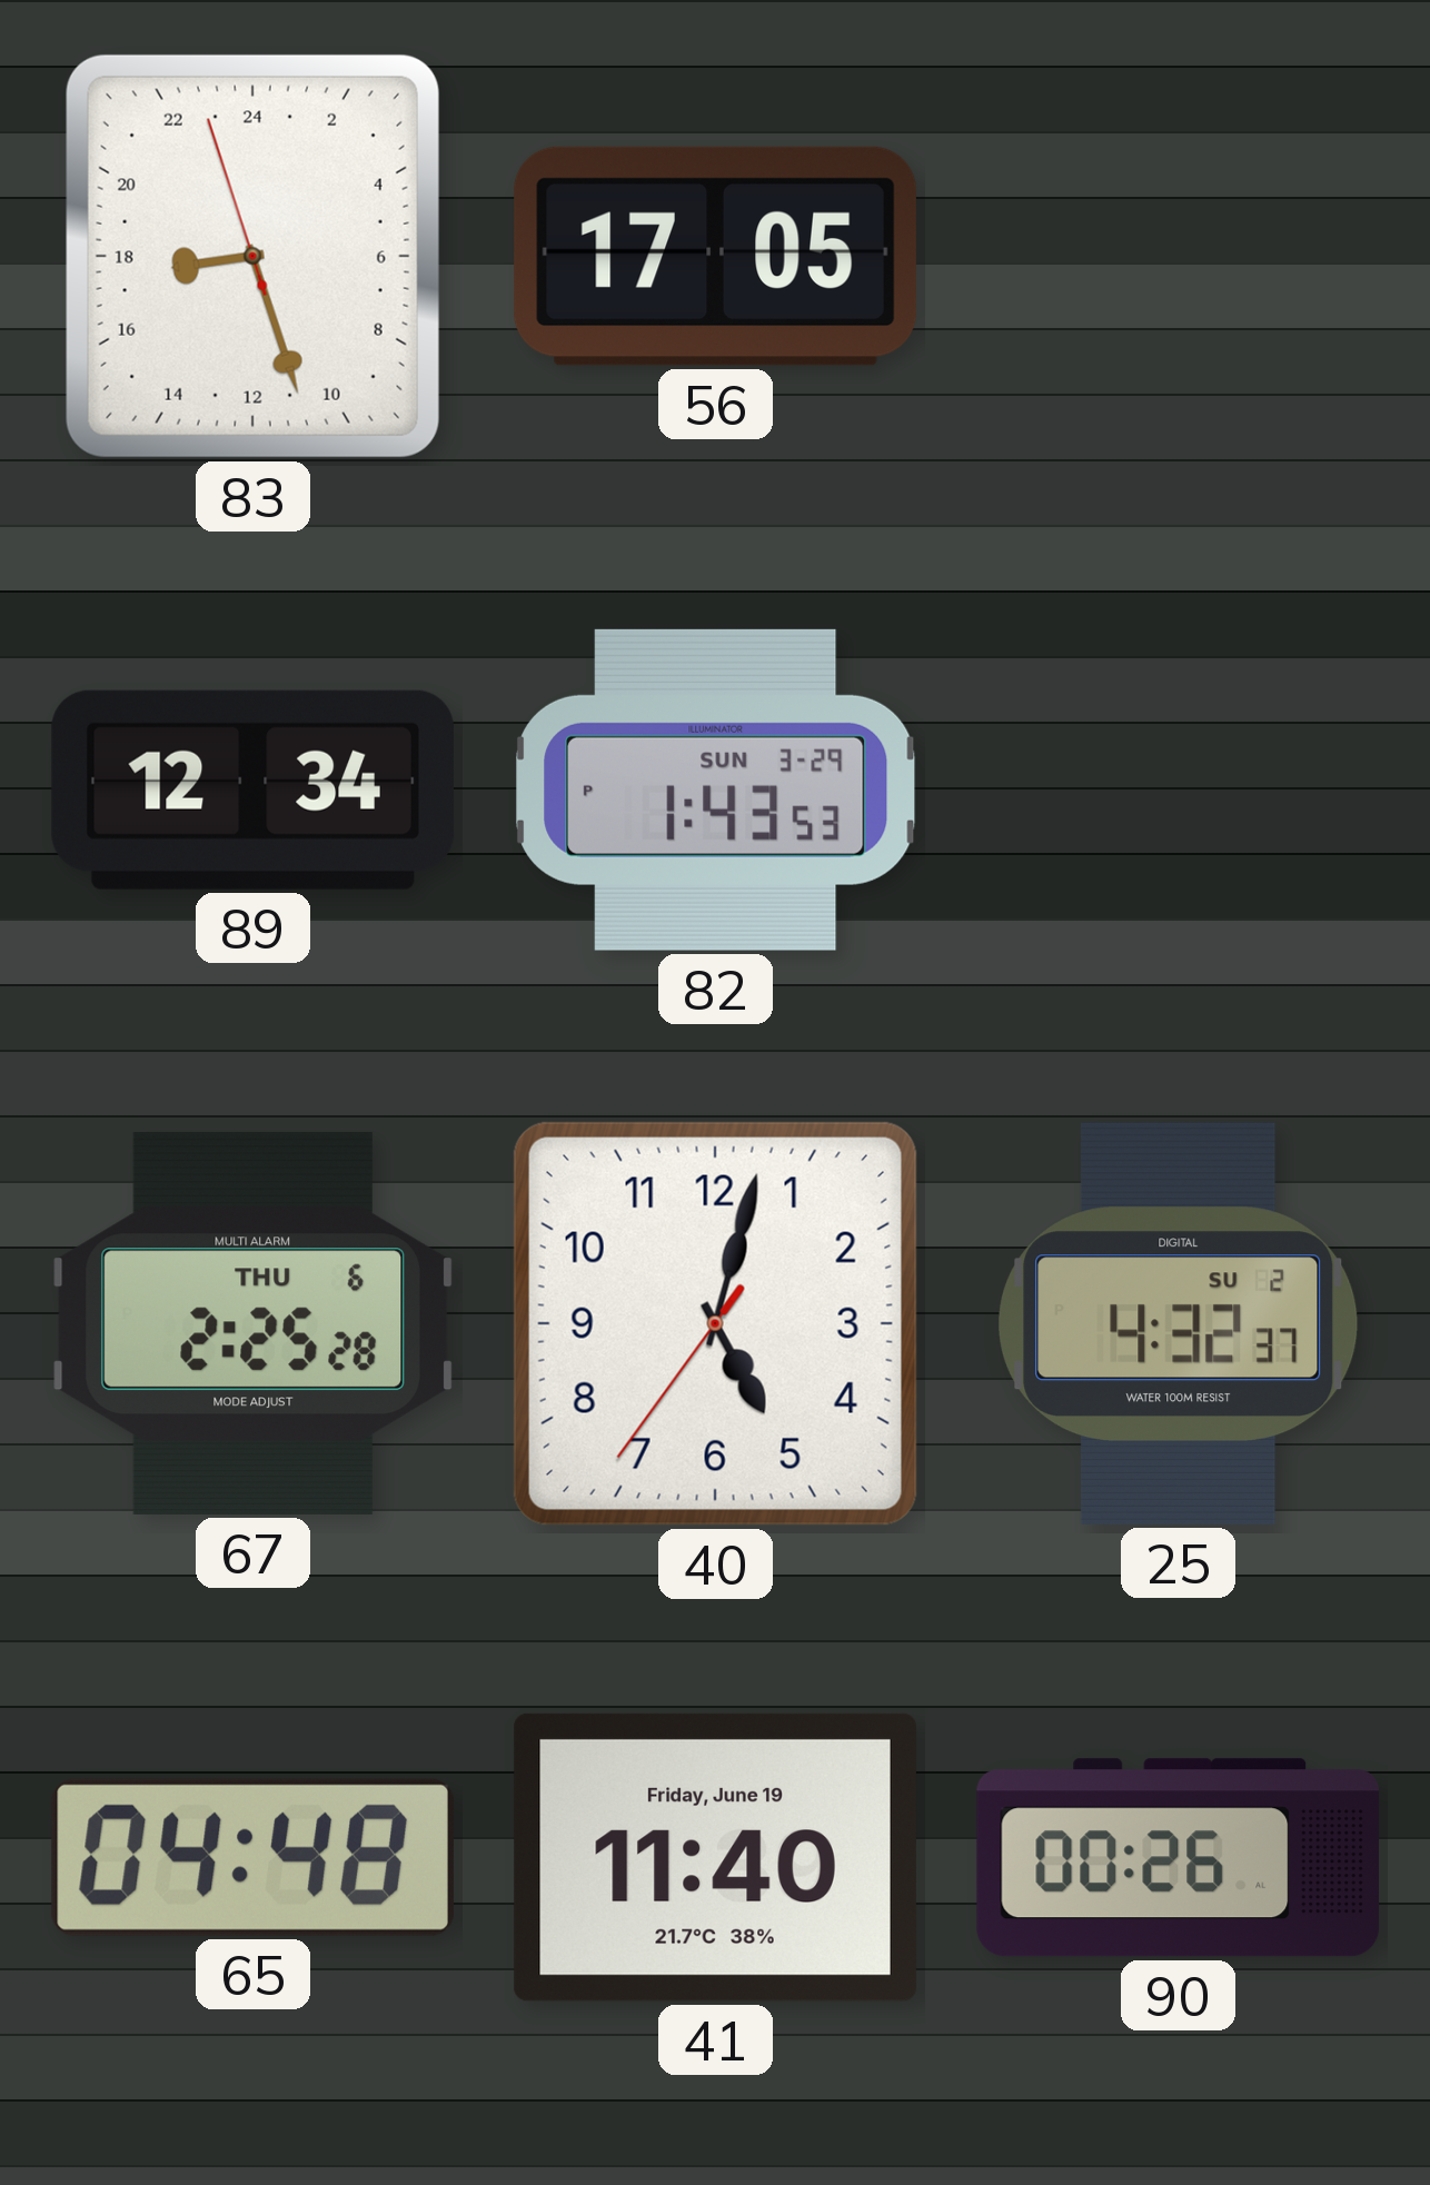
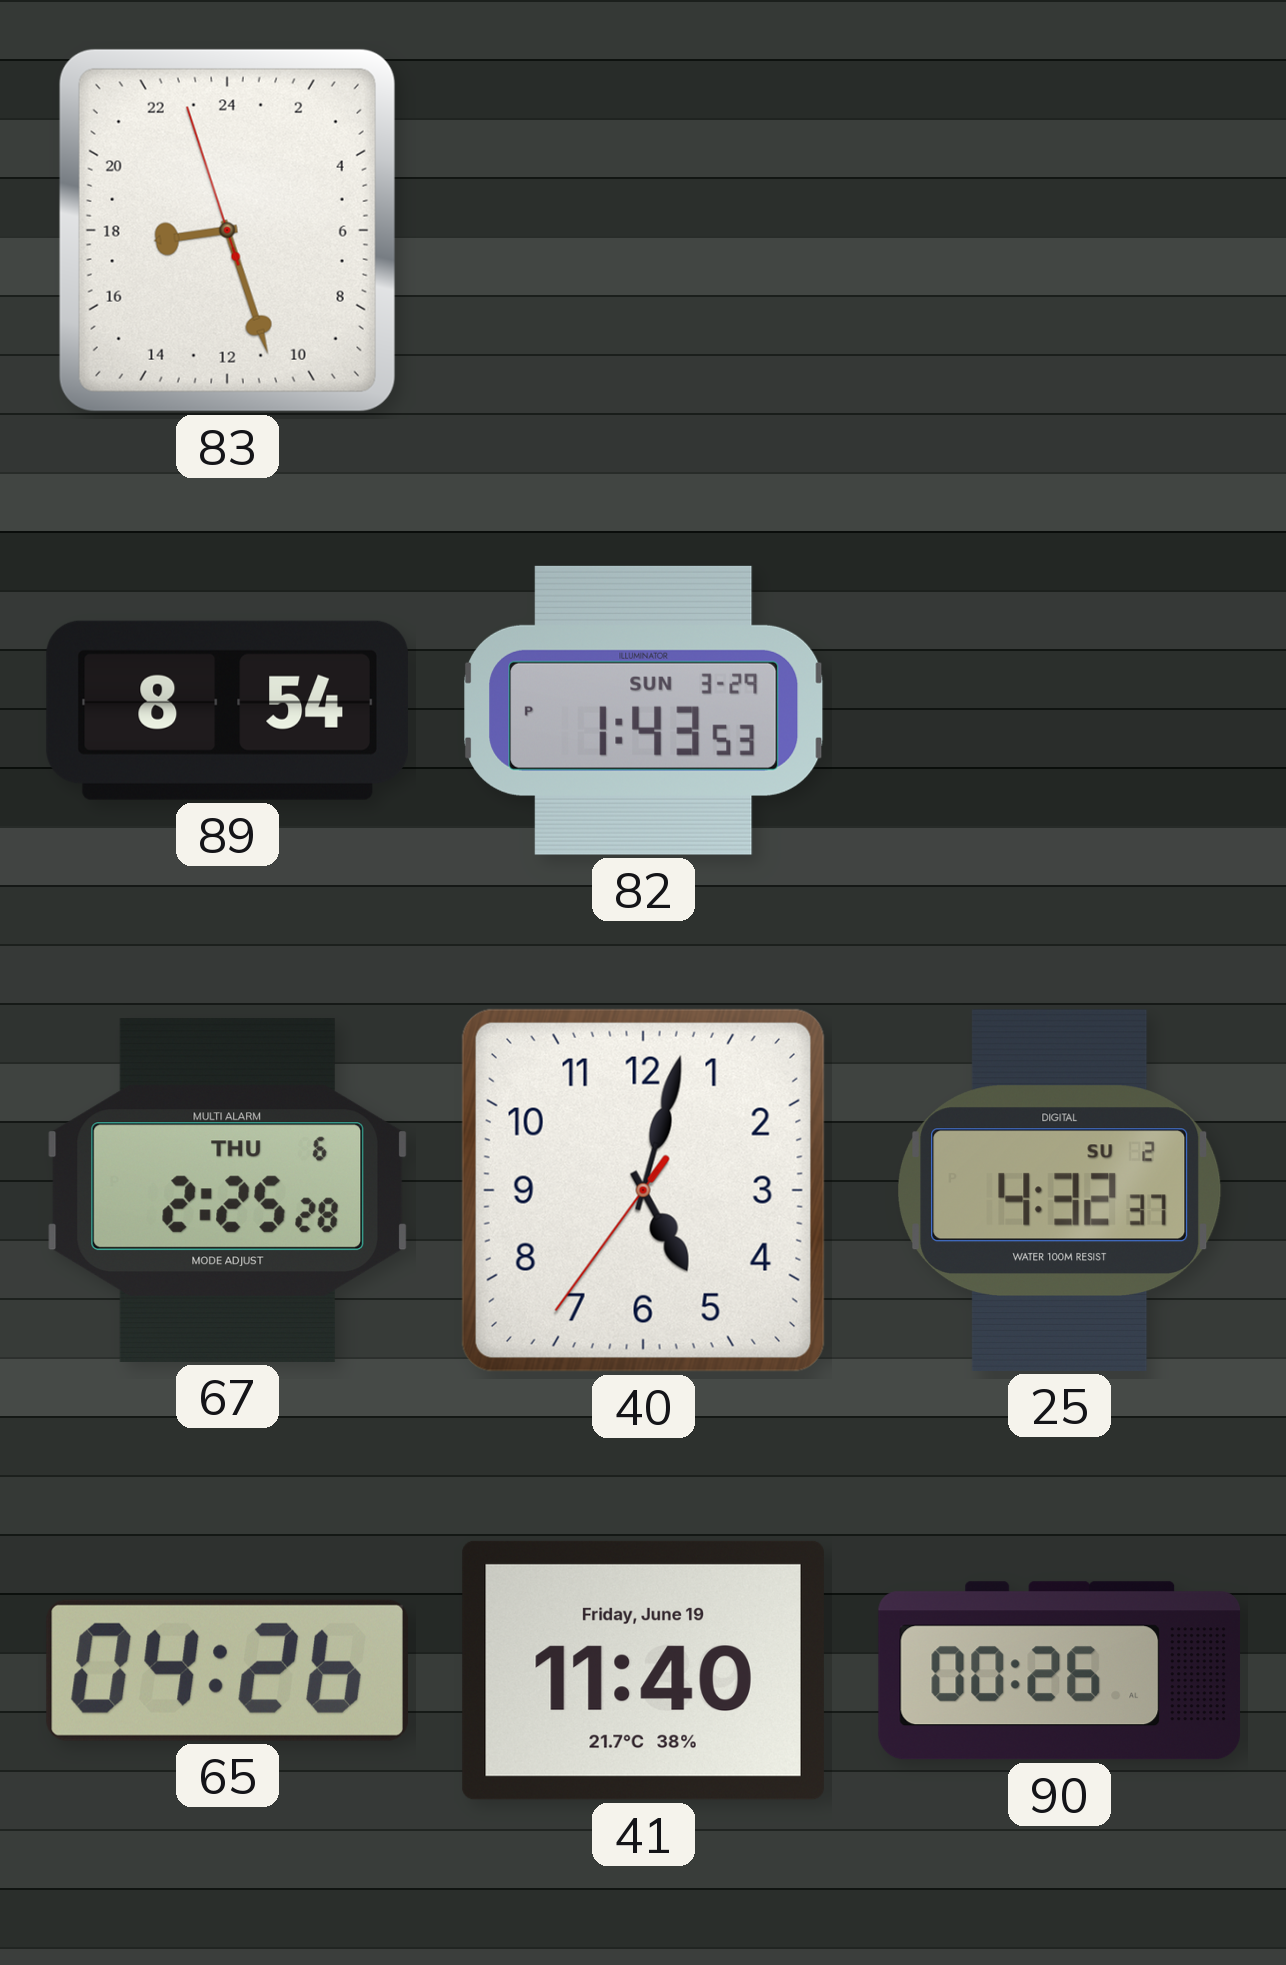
56: 17:05 -> none (715, 256)
89: 12:34 -> 8:54 (227, 710)
65: 04:48 -> 04:26 (227, 1670)
